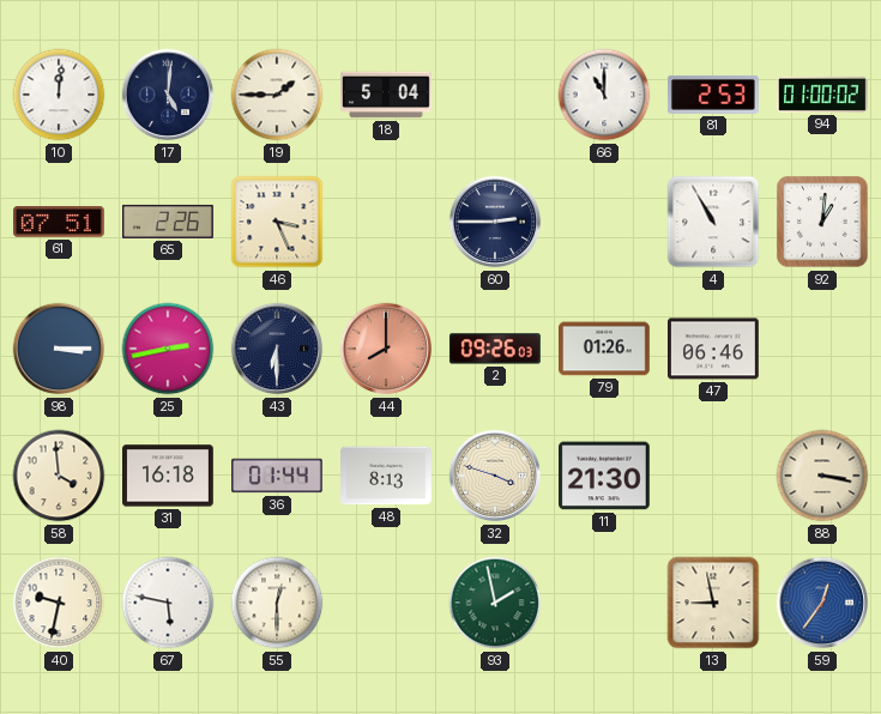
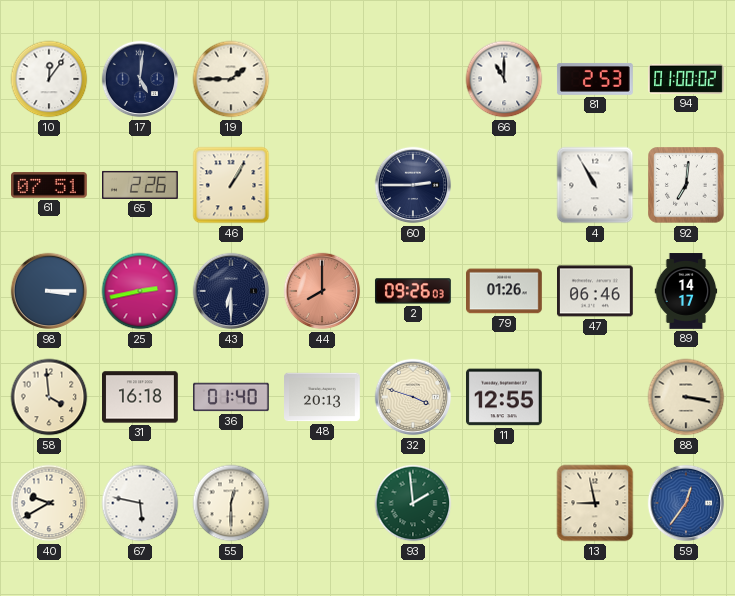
10: 12:01 -> 12:06 (49, 79)
18: 5:04 -> none (387, 95)
46: 3:26 -> 1:05 (231, 185)
92: 1:01 -> 7:01 (686, 185)
89: none -> 14:17 (686, 291)
36: 01:44 -> 01:40 (232, 397)
48: 8:13 -> 20:13 (323, 397)
11: 21:30 -> 12:55 (505, 397)
40: 9:32 -> 9:40 (49, 503)
93: 1:58 -> 1:59 (413, 503)
